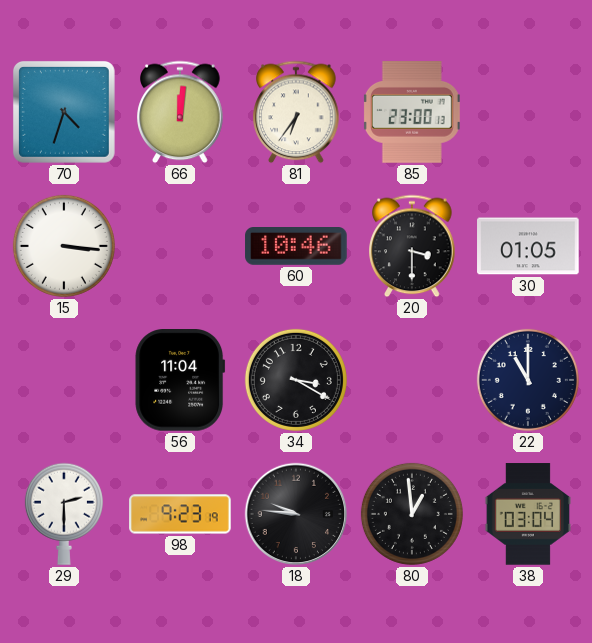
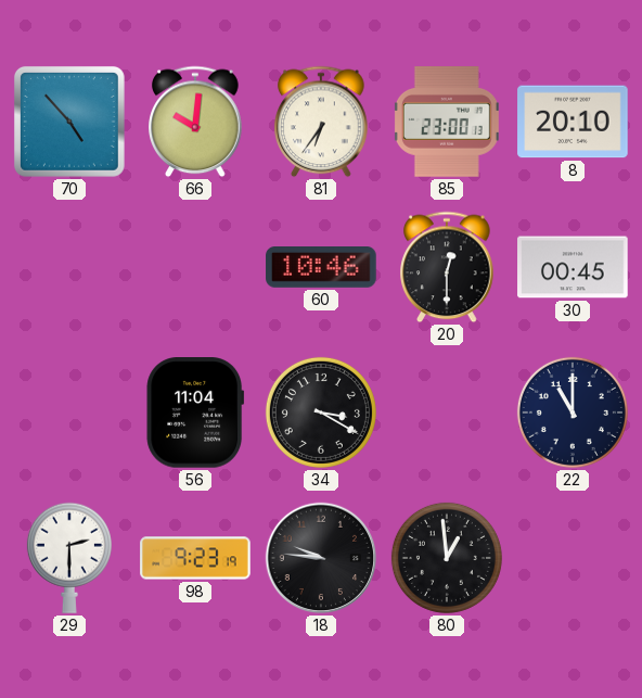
70: 4:33 -> 4:53 (69, 122)
66: 12:01 -> 10:01 (195, 122)
8: none -> 20:10 (573, 122)
15: 3:16 -> none (64, 246)
20: 3:30 -> 12:30 (447, 267)
30: 01:05 -> 00:45 (573, 267)
38: 03:04 -> none (527, 514)
